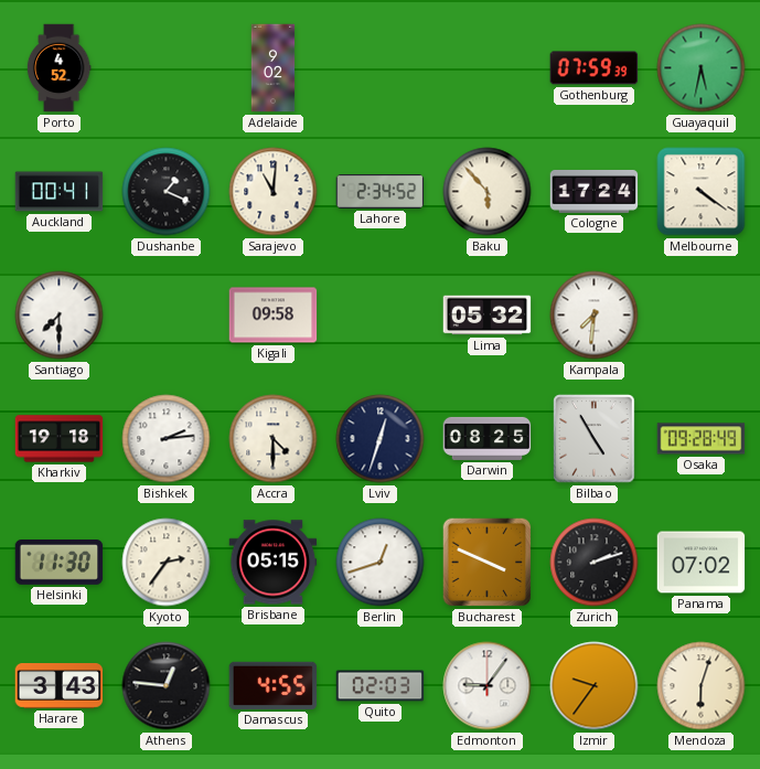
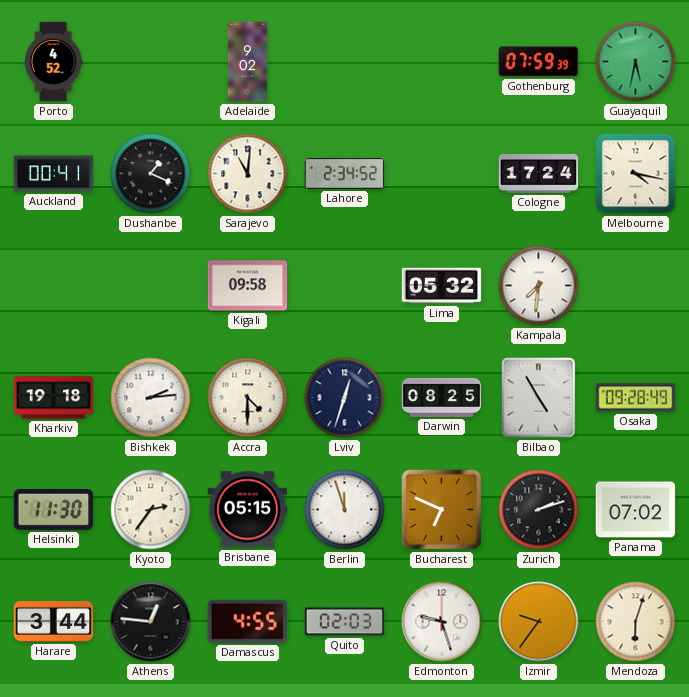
Baku: 5:53 -> none (488, 192)
Melbourne: 4:21 -> 4:17 (636, 174)
Santiago: 7:30 -> none (60, 316)
Berlin: 12:42 -> 11:57 (345, 510)
Bucharest: 3:49 -> 6:49 (442, 510)
Harare: 3:43 -> 3:44 (54, 622)
Edmonton: 9:06 -> 9:27 (442, 622)
